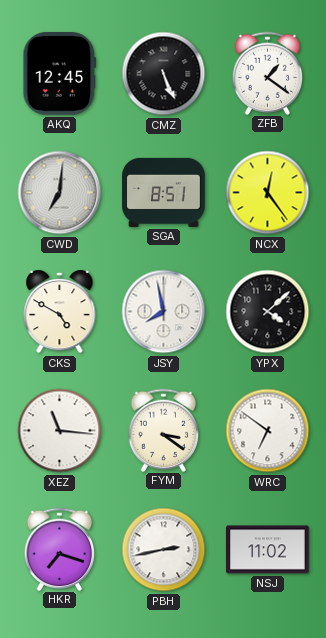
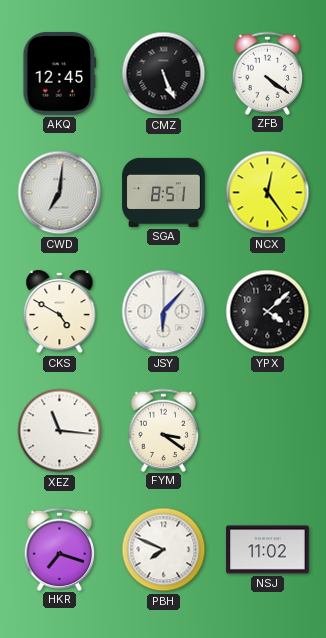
ZFB: 1:21 -> 4:21 (268, 73)
JSY: 7:58 -> 6:07 (164, 312)
WRC: 6:51 -> none (268, 431)
PBH: 2:43 -> 7:49 (164, 550)
